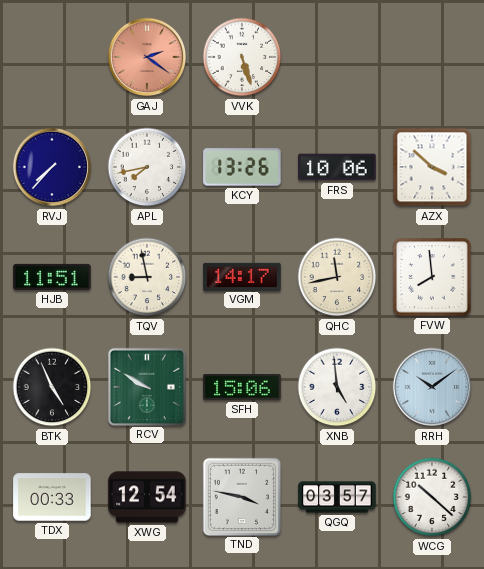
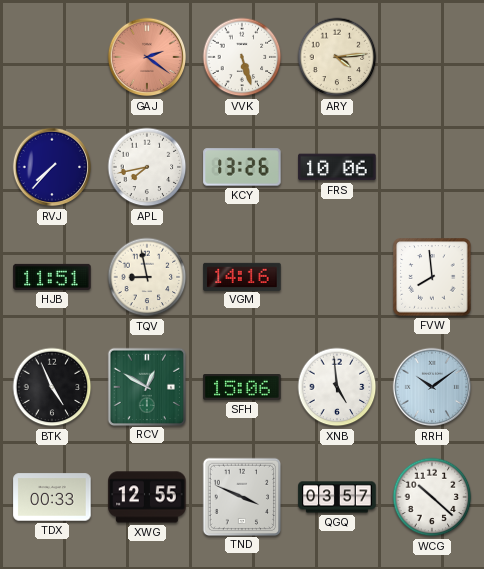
ARY: none -> 4:14 (337, 57)
AZX: 3:52 -> none (432, 167)
VGM: 14:17 -> 14:16 (242, 276)
QHC: 11:43 -> none (337, 277)
RCV: 9:50 -> 12:50 (146, 386)
XWG: 12:54 -> 12:55 (147, 497)
TND: 3:47 -> 3:49 (241, 496)
